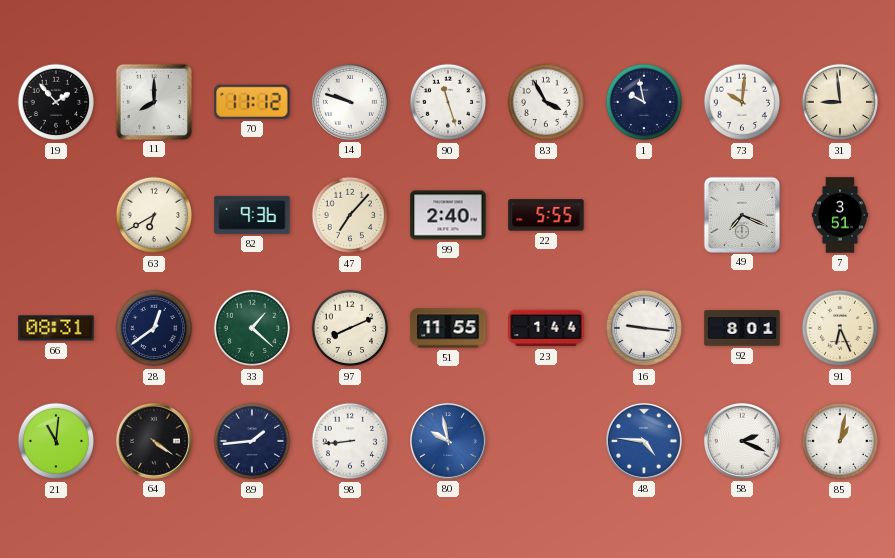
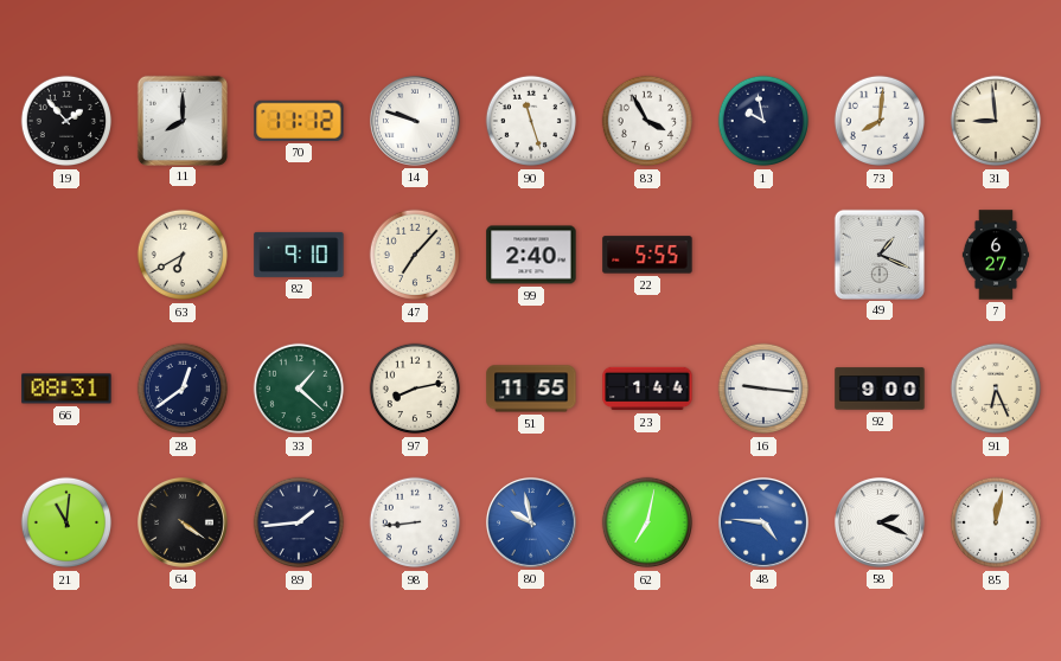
73: 10:01 -> 8:01 (880, 121)
82: 9:36 -> 9:10 (299, 255)
49: 7:19 -> 1:19 (878, 254)
7: 3:51 -> 6:27 (996, 255)
97: 8:11 -> 8:13 (415, 389)
92: 8:01 -> 9:00 (880, 389)
62: none -> 7:02 (647, 522)
85: 1:02 -> 12:02 (996, 522)
